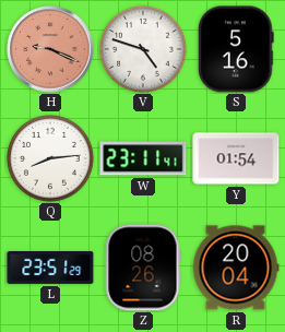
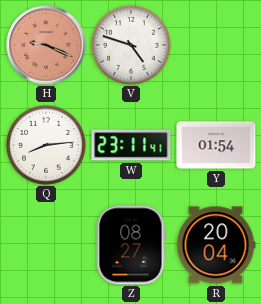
S: 5:16 -> none (236, 49)
L: 23:51 -> none (50, 268)
Z: 08:26 -> 08:27 (131, 245)
